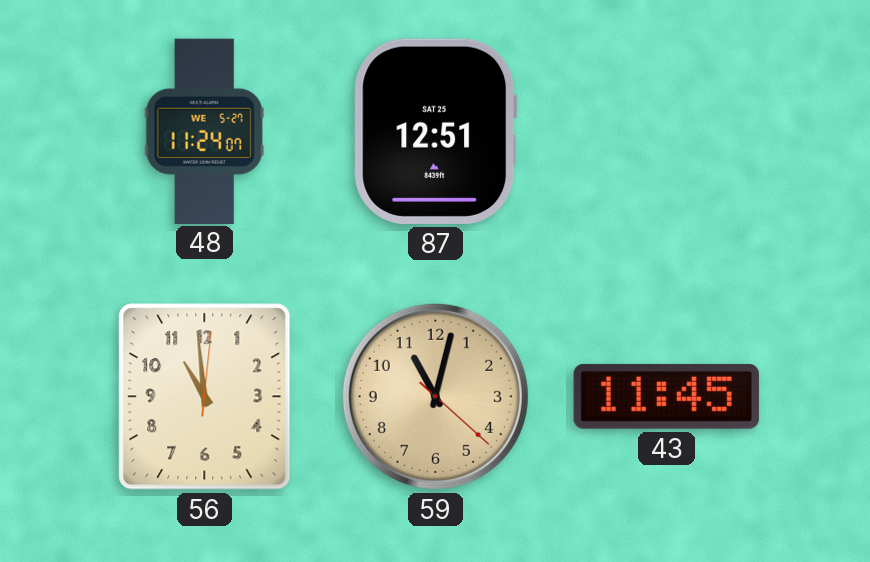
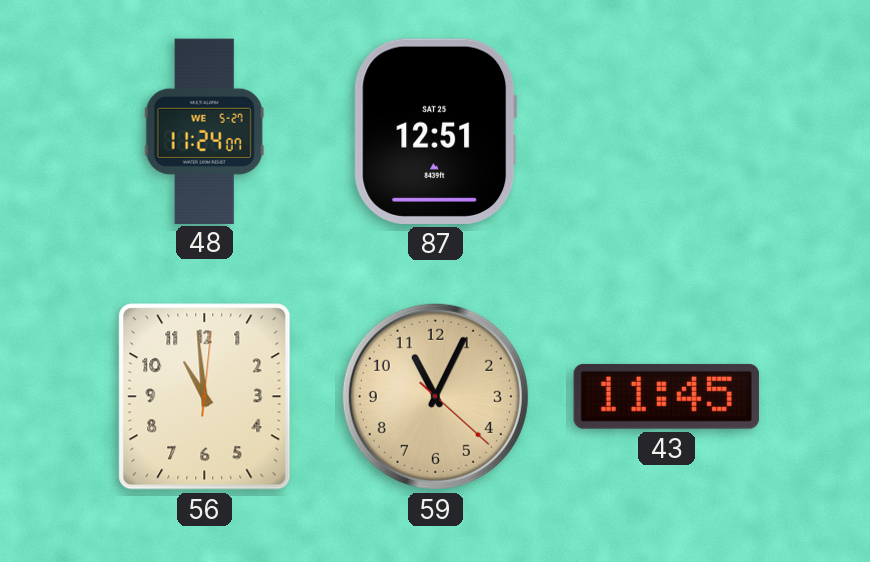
59: 11:02 -> 11:04 (435, 396)
